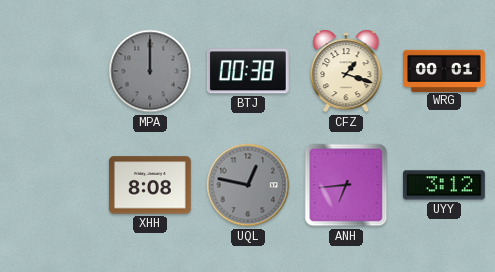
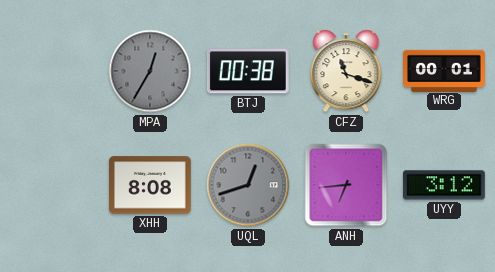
MPA: 12:00 -> 12:35 (150, 71)
CFZ: 1:18 -> 11:18 (346, 71)
UQL: 12:47 -> 12:42 (248, 185)
